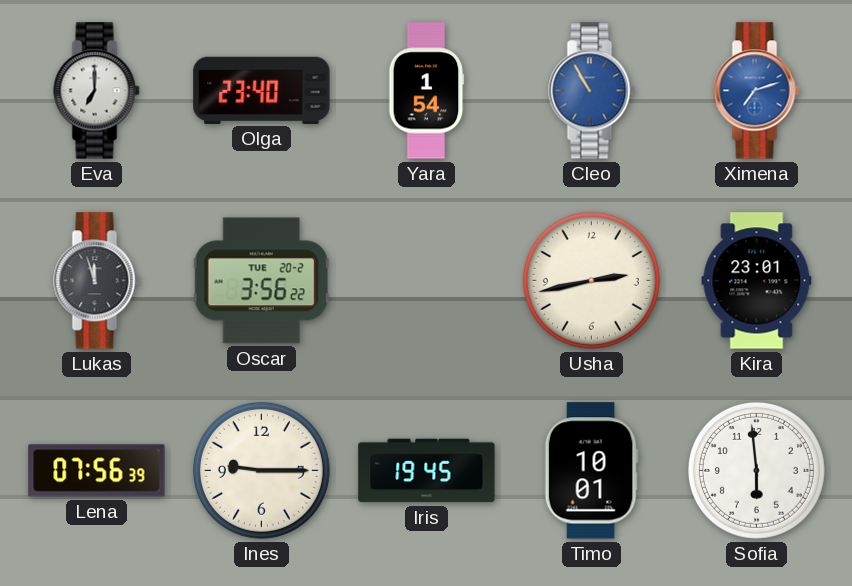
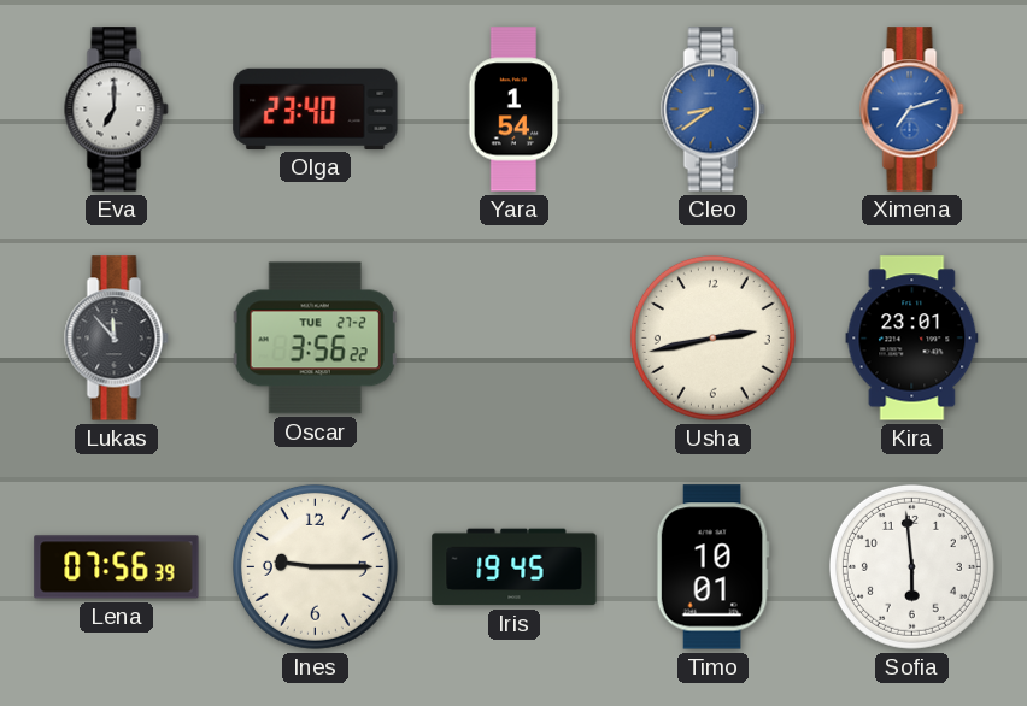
Cleo: 10:55 -> 8:39 (714, 110)
Lukas: 11:57 -> 11:53 (117, 339)
Oscar date: TUE 20-2 -> TUE 27-2 (315, 339)
